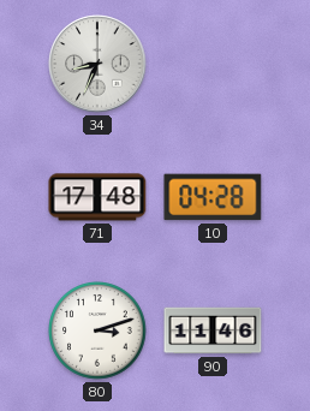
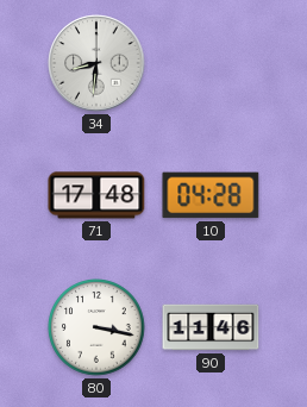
34: 8:34 -> 8:31 (96, 63)
80: 3:12 -> 3:17 (96, 327)
